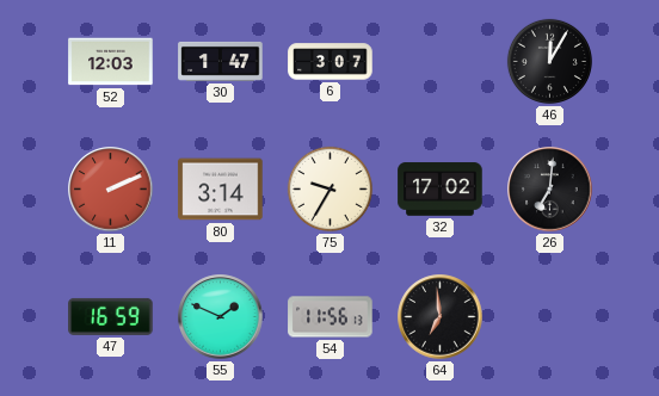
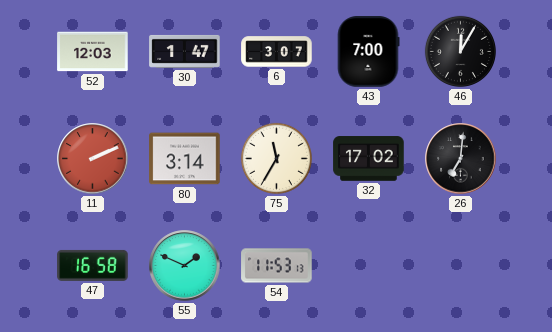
43: none -> 7:00 (368, 52)
75: 9:35 -> 11:35 (276, 158)
47: 16:59 -> 16:58 (93, 265)
54: 11:56 -> 11:53 (277, 266)
64: 6:59 -> none (441, 317)
